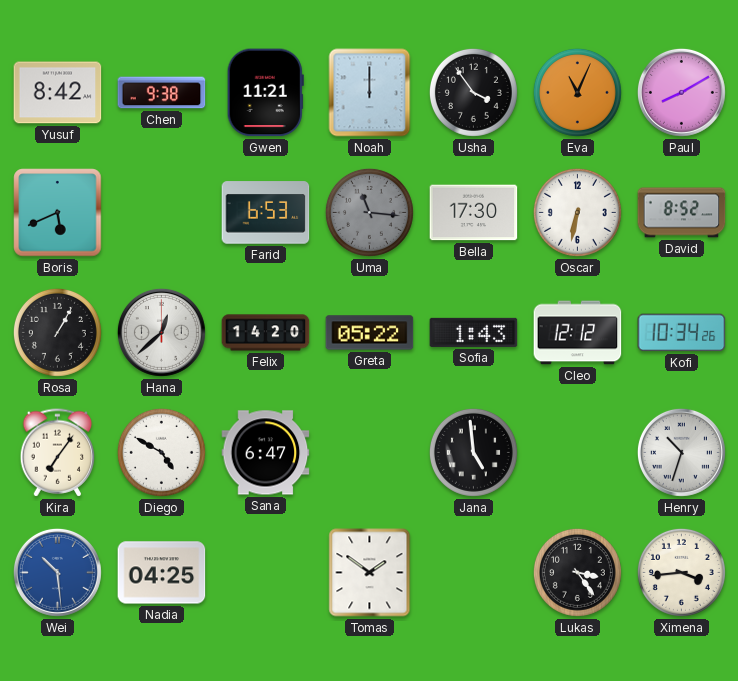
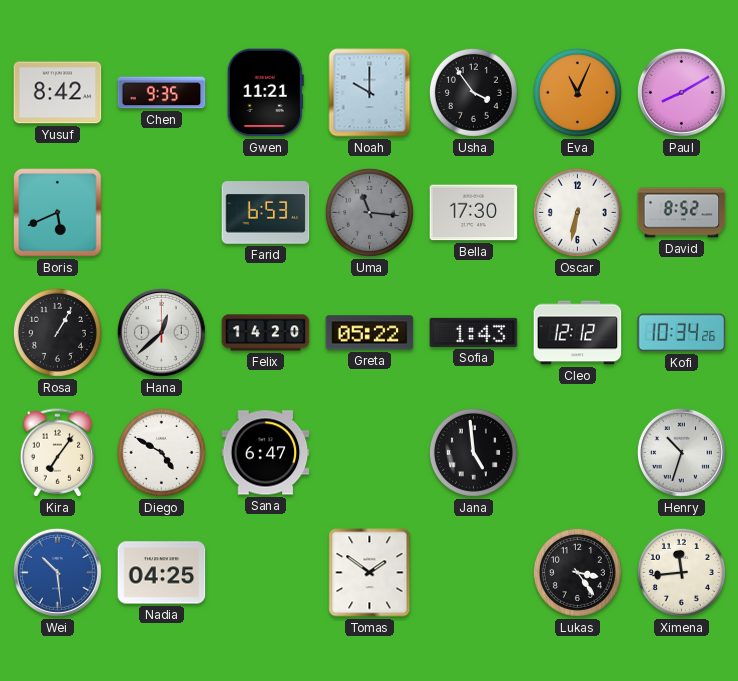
Chen: 9:38 -> 9:35 (162, 93)
Noah: 12:00 -> 10:00 (370, 93)
Ximena: 3:44 -> 11:44 (681, 572)
